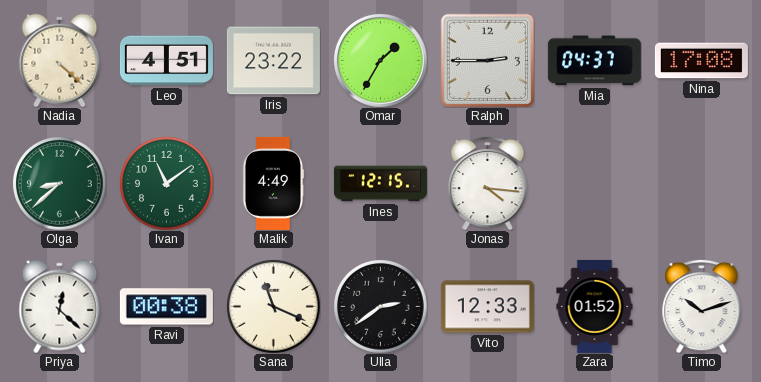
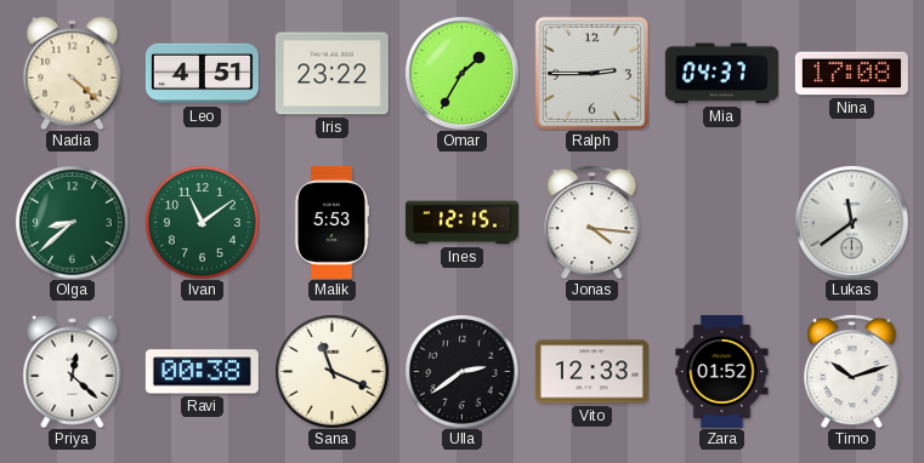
Malik: 4:49 -> 5:53 (331, 222)
Lukas: none -> 11:39 (851, 222)
